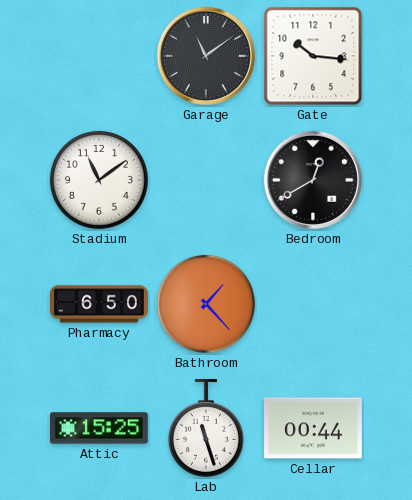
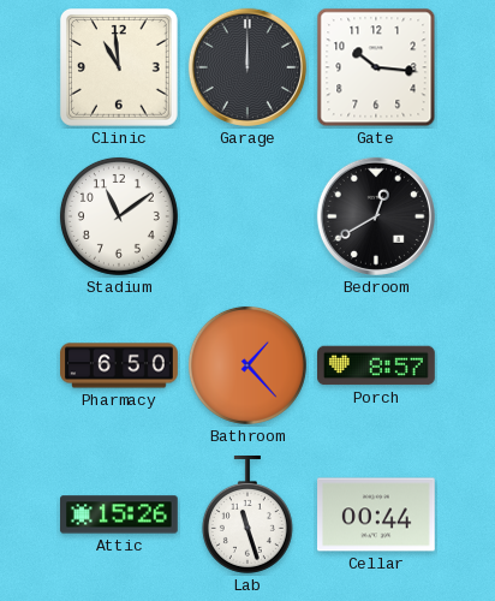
Clinic: none -> 10:59 (119, 67)
Garage: 11:09 -> 12:00 (247, 67)
Porch: none -> 8:57 (377, 365)
Attic: 15:25 -> 15:26 (120, 514)
